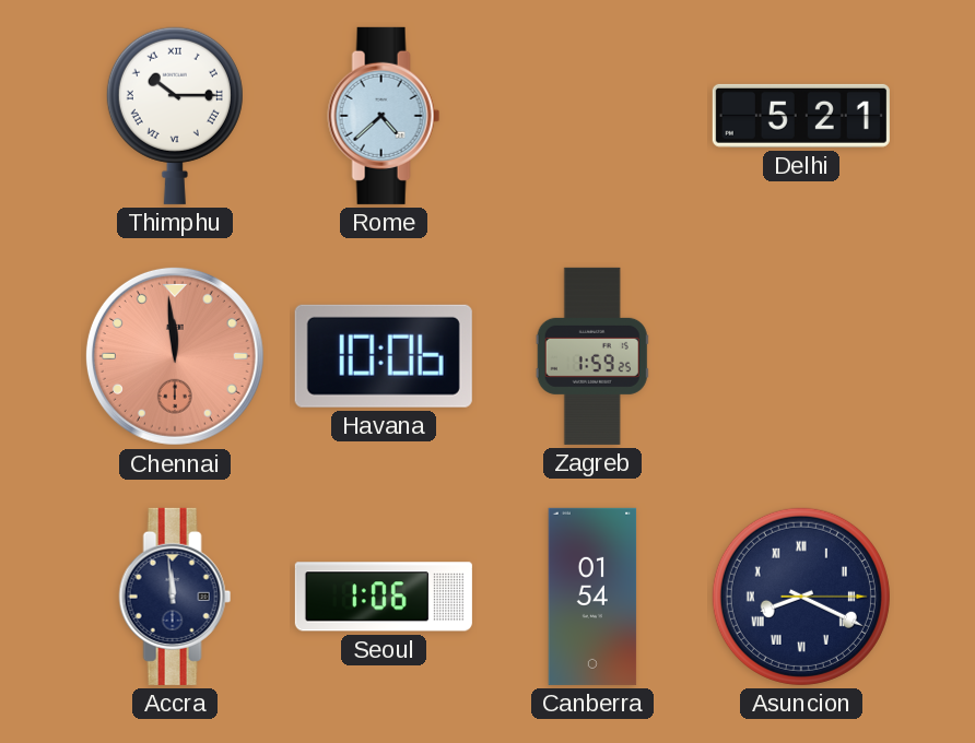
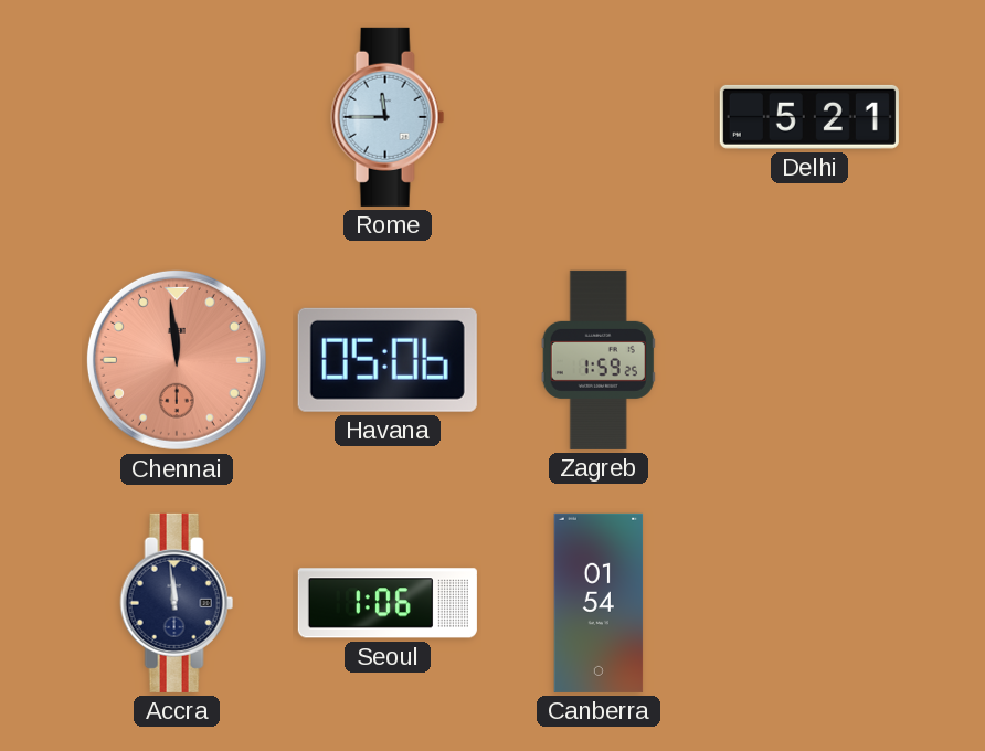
Thimphu: 10:15 -> none (175, 116)
Rome: 4:38 -> 11:45 (388, 117)
Havana: 10:06 -> 05:06 (388, 360)
Asuncion: 8:19 -> none (801, 597)
